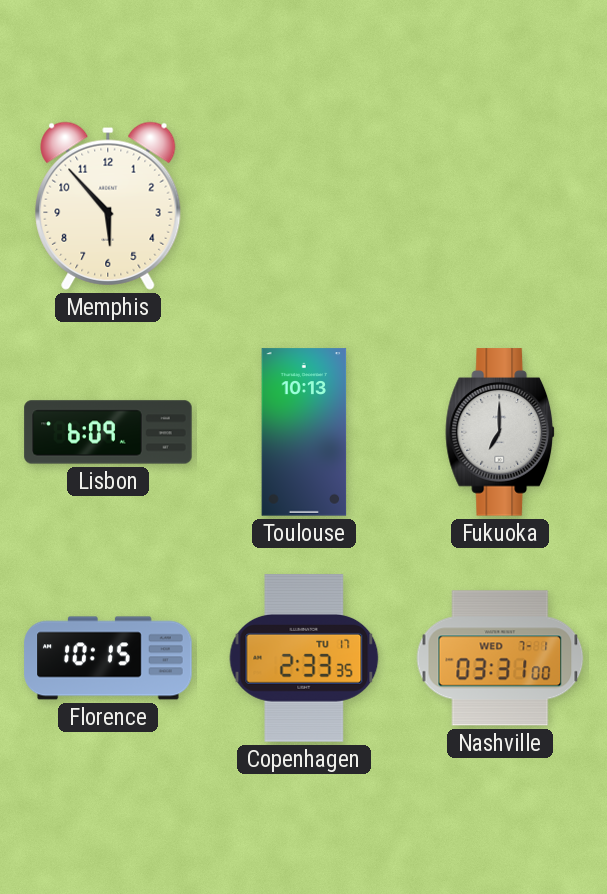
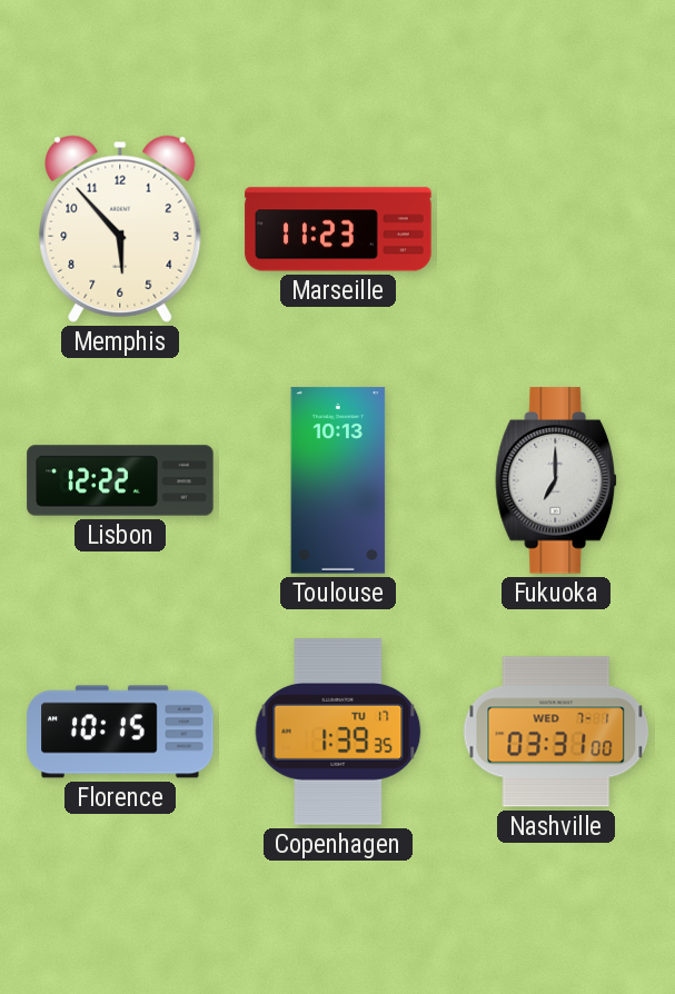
Marseille: none -> 11:23 (338, 229)
Lisbon: 6:09 -> 12:22 (120, 480)
Copenhagen: 2:33 -> 1:39 (338, 732)
